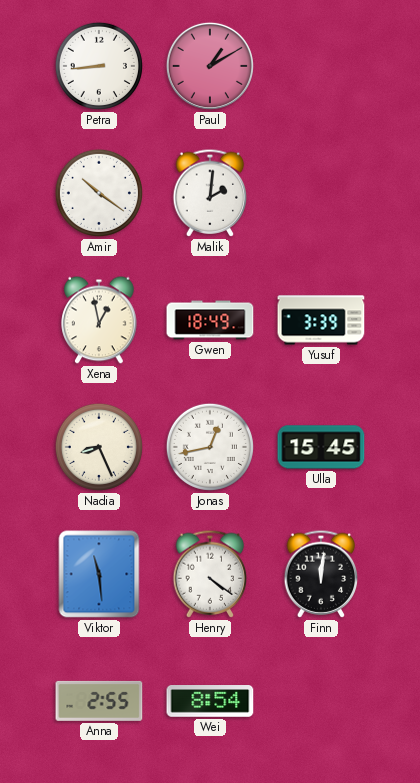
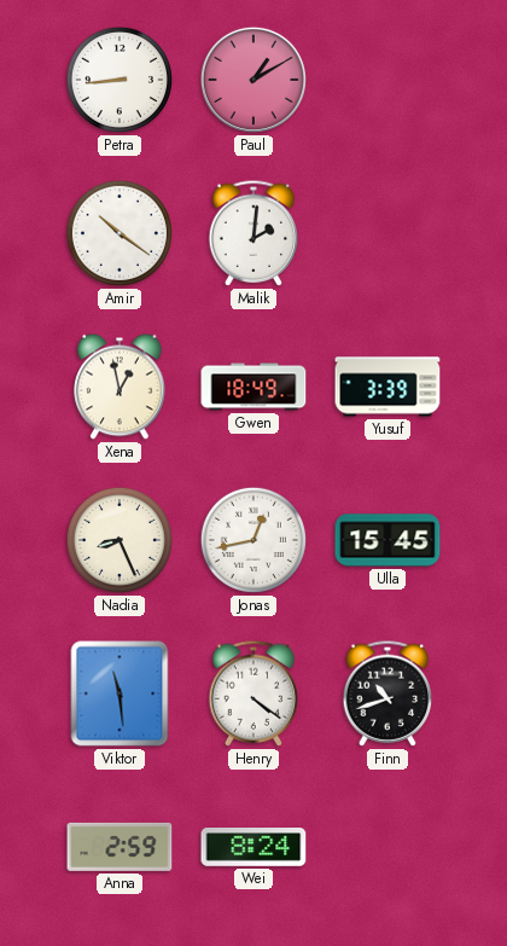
Finn: 12:01 -> 10:42 (387, 693)
Anna: 2:55 -> 2:59 (120, 847)
Wei: 8:54 -> 8:24 (253, 848)
